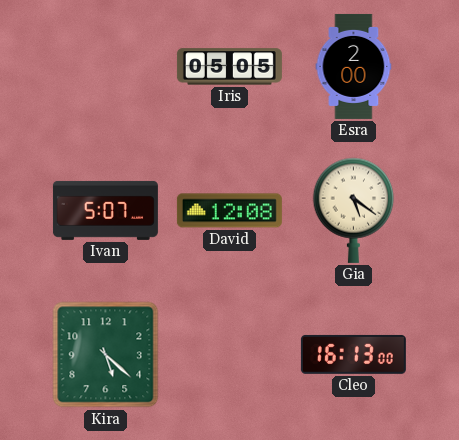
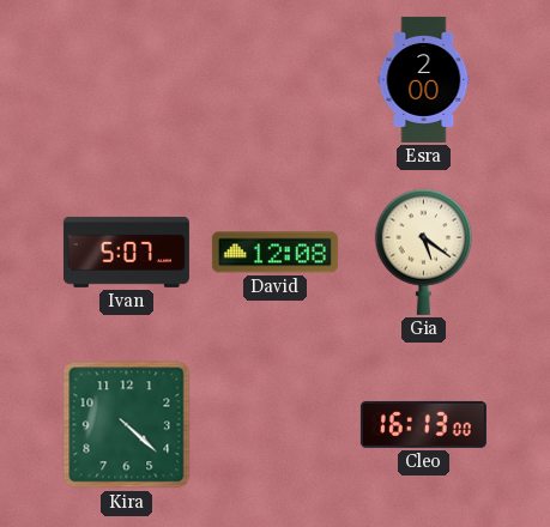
Iris: 05:05 -> none (229, 67)
Kira: 5:22 -> 4:22 (127, 425)
